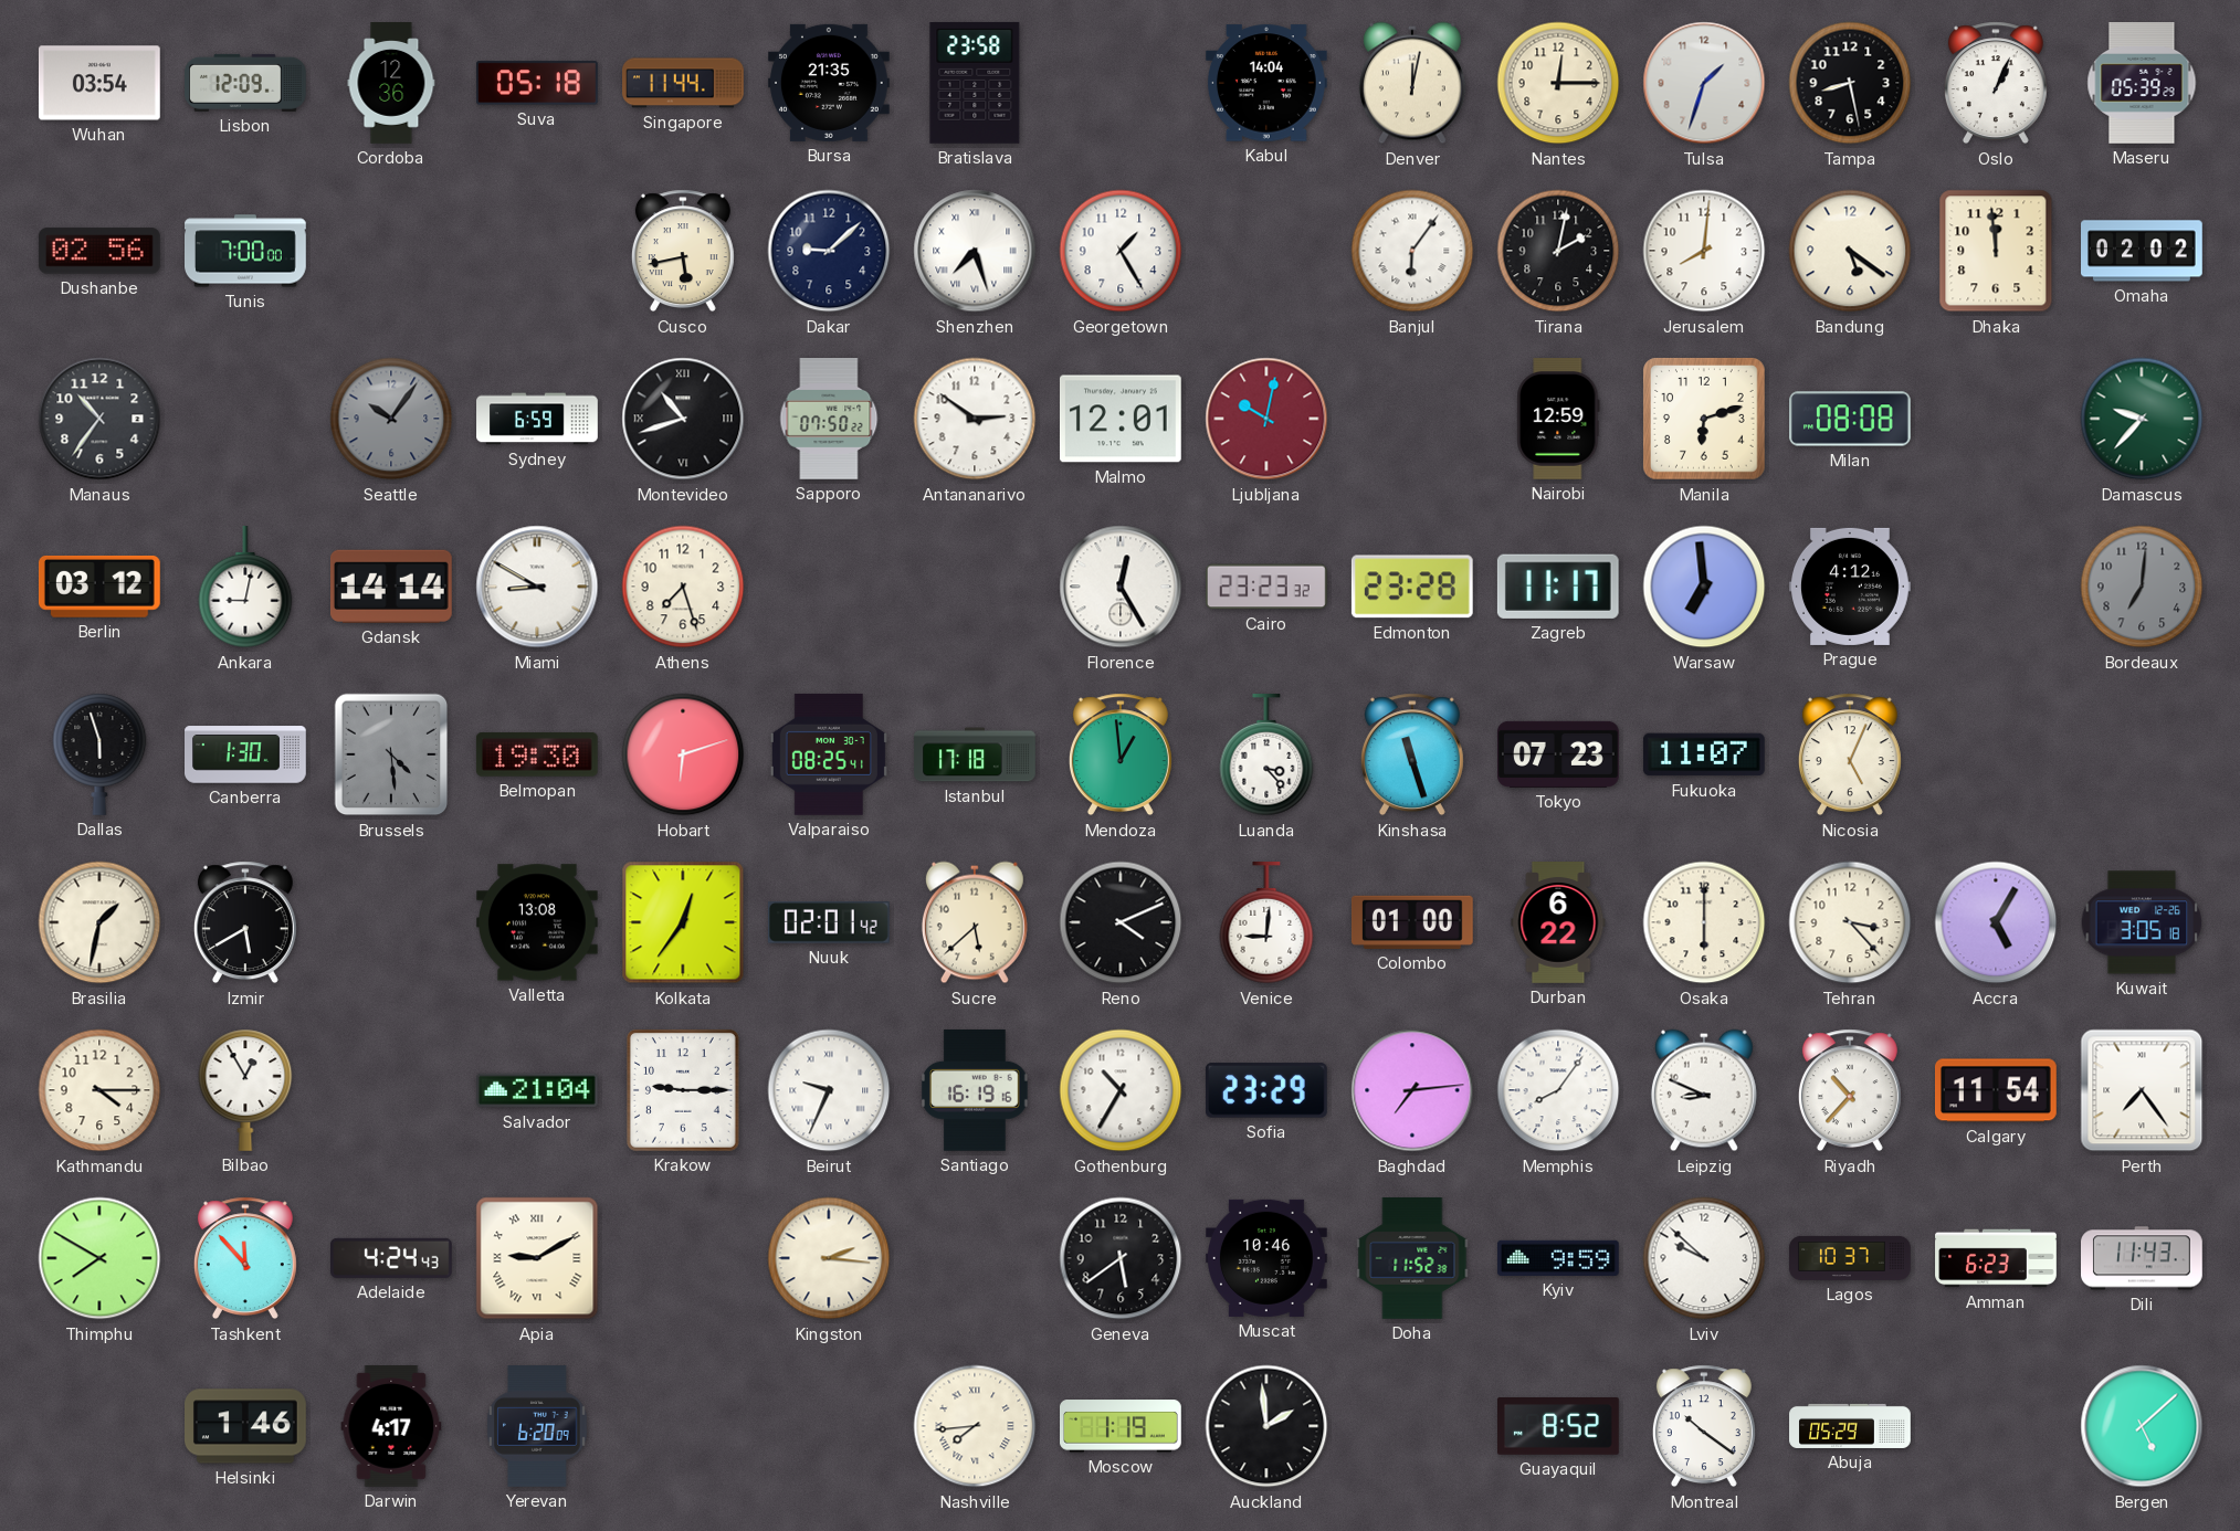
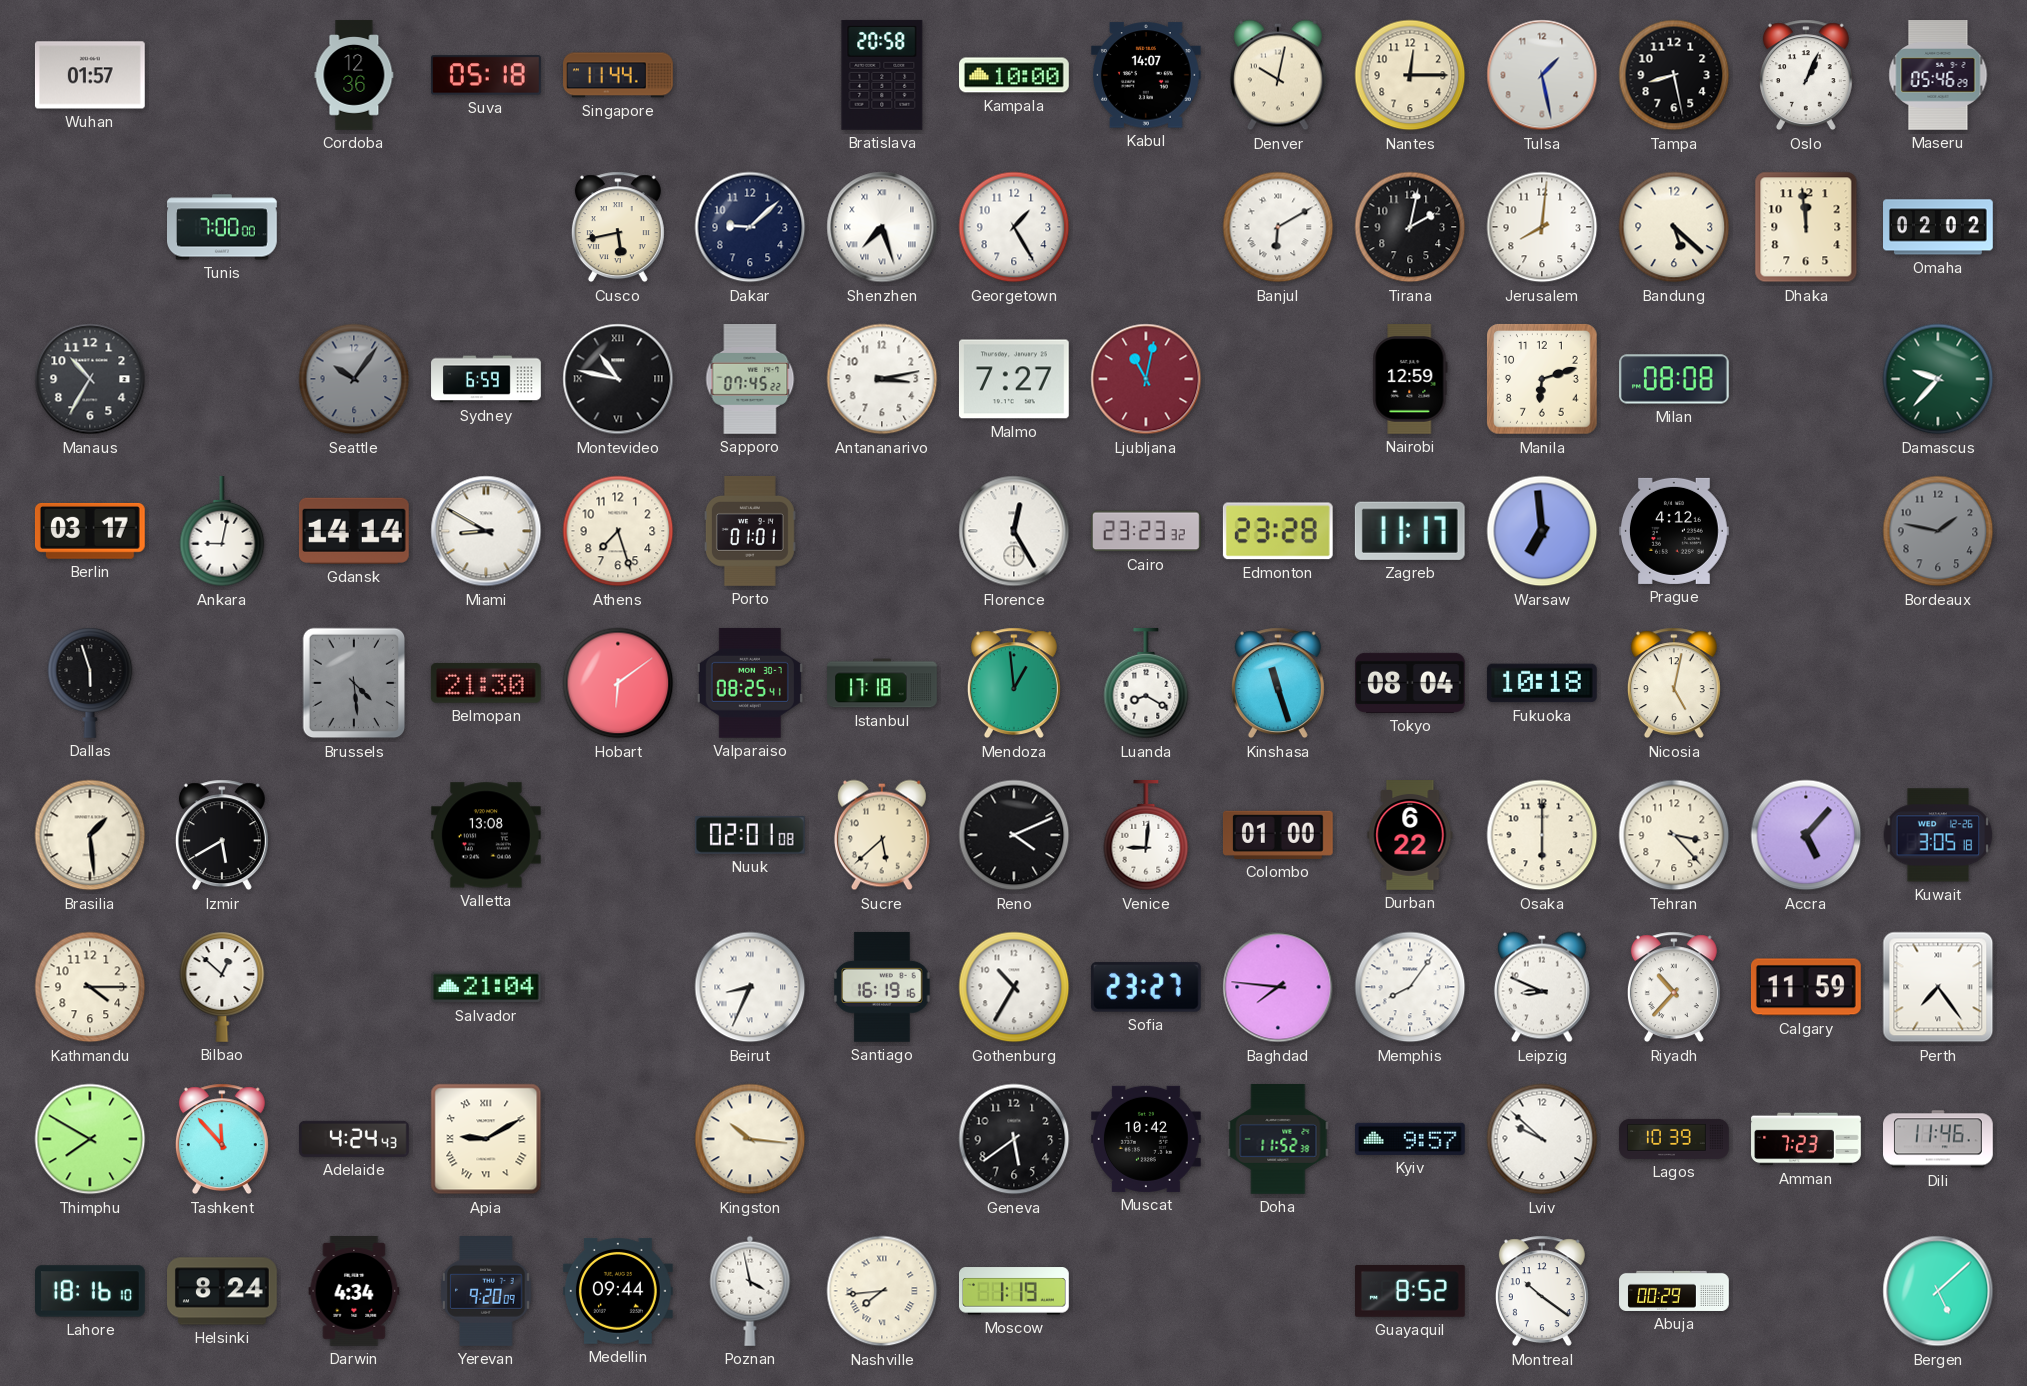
Wuhan: 03:54 -> 01:57 (90, 75)
Lisbon: 12:09 -> none (246, 83)
Bursa: 21:35 -> none (830, 83)
Bratislava: 23:58 -> 20:58 (882, 75)
Kampala: none -> 10:00 (1015, 75)
Kabul: 14:04 -> 14:07 (1146, 75)
Denver: 12:02 -> 10:02 (1278, 75)
Tulsa: 1:33 -> 1:28 (1542, 75)
Maseru: 05:39 -> 05:46 (1938, 76)
Dushanbe: 02:56 -> none (99, 251)
Banjul: 6:06 -> 6:10 (1278, 227)
Bandung: 5:21 -> 5:22 (1674, 227)
Manaus: 10:36 -> 10:35 (90, 379)
Montevideo: 10:42 -> 10:47 (618, 379)
Sapporo: 07:50 -> 07:45 (750, 380)
Antananarivo: 2:51 -> 3:13 (882, 379)
Malmo: 12:01 -> 7:27 (1014, 379)
Ljubljana: 10:02 -> 11:02 (1146, 379)
Berlin: 03:12 -> 03:17 (90, 531)
Porto: none -> 01:01 (750, 532)
Bordeaux: 7:01 -> 1:47 (1938, 531)
Canberra: 1:30 -> none (246, 754)
Belmopan: 19:30 -> 21:30 (486, 683)
Hobart: 6:12 -> 6:09 (618, 683)
Luanda: 3:23 -> 8:20 (1146, 684)
Tokyo: 07:23 -> 08:04 (1411, 683)
Fukuoka: 11:07 -> 10:18 (1542, 683)
Nicosia: 5:04 -> 5:02 (1674, 683)
Brasilia: 1:32 -> 1:29 (90, 835)
Kolkata: 12:36 -> none (683, 922)
Nuuk: 02:01:42 -> 02:01:08 (750, 835)
Accra: 5:05 -> 5:07 (1806, 835)
Bilbao: 12:55 -> 12:52 (222, 987)
Krakow: 9:15 -> none (683, 1090)
Beirut: 9:34 -> 8:34 (750, 987)
Sofia: 23:29 -> 23:27 (1146, 987)
Baghdad: 7:14 -> 7:46 (1278, 987)
Calgary: 11:54 -> 11:59 (1807, 987)
Kingston: 2:16 -> 10:16 (750, 1139)
Muscat: 10:46 -> 10:42 (1147, 1139)
Kyiv: 9:59 -> 9:57 (1410, 1139)
Lagos: 10:37 -> 10:39 (1674, 1139)
Amman: 6:23 -> 7:23 (1806, 1139)
Dili: 11:43 -> 11:46 (1939, 1139)
Lahore: none -> 18:16 (91, 1291)
Helsinki: 1:46 -> 8:24 (223, 1291)
Darwin: 4:17 -> 4:34 (354, 1292)
Yerevan: 6:20 -> 9:20 (486, 1292)
Medellin: none -> 09:44 (619, 1292)
Poznan: none -> 3:58 (750, 1291)
Auckland: 1:59 -> none (1266, 1426)
Abuja: 05:29 -> 00:29 (1674, 1291)
